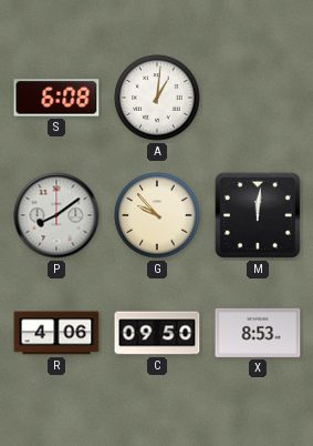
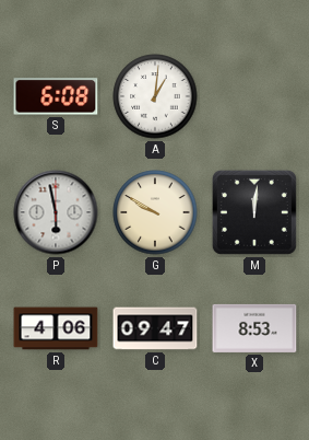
P: 8:09 -> 5:58 (56, 212)
G: 9:53 -> 9:50 (155, 212)
C: 09:50 -> 09:47 (155, 328)
